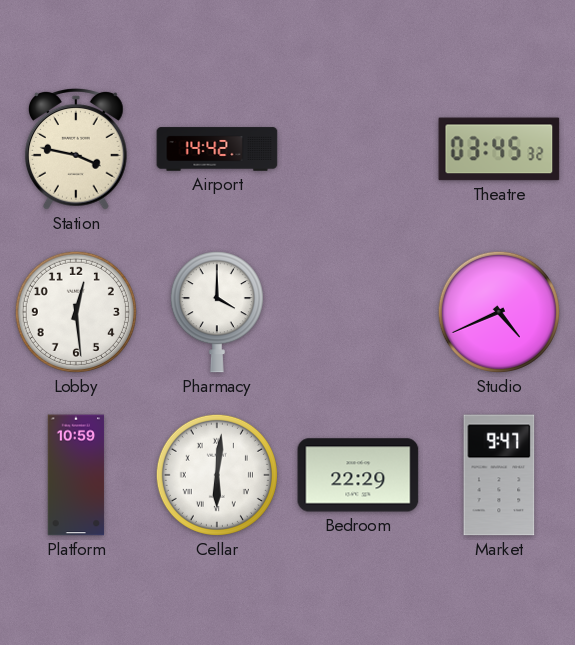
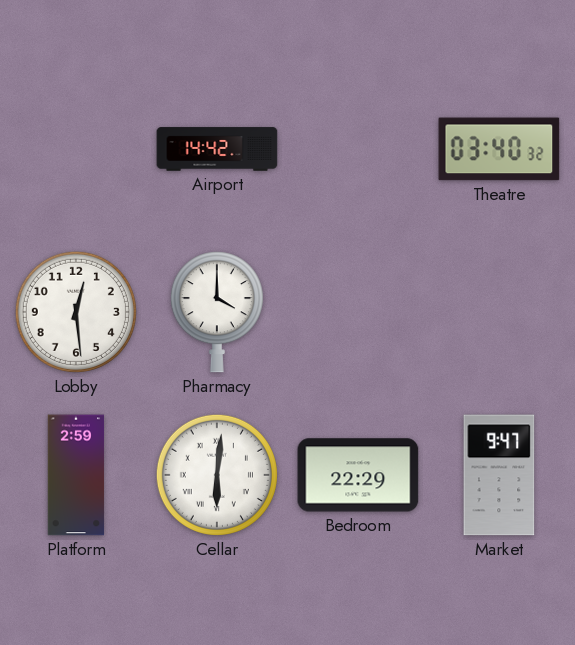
Station: 3:47 -> none (76, 150)
Theatre: 03:45 -> 03:40 (499, 149)
Studio: 4:41 -> none (499, 312)
Platform: 10:59 -> 2:59 (76, 475)
